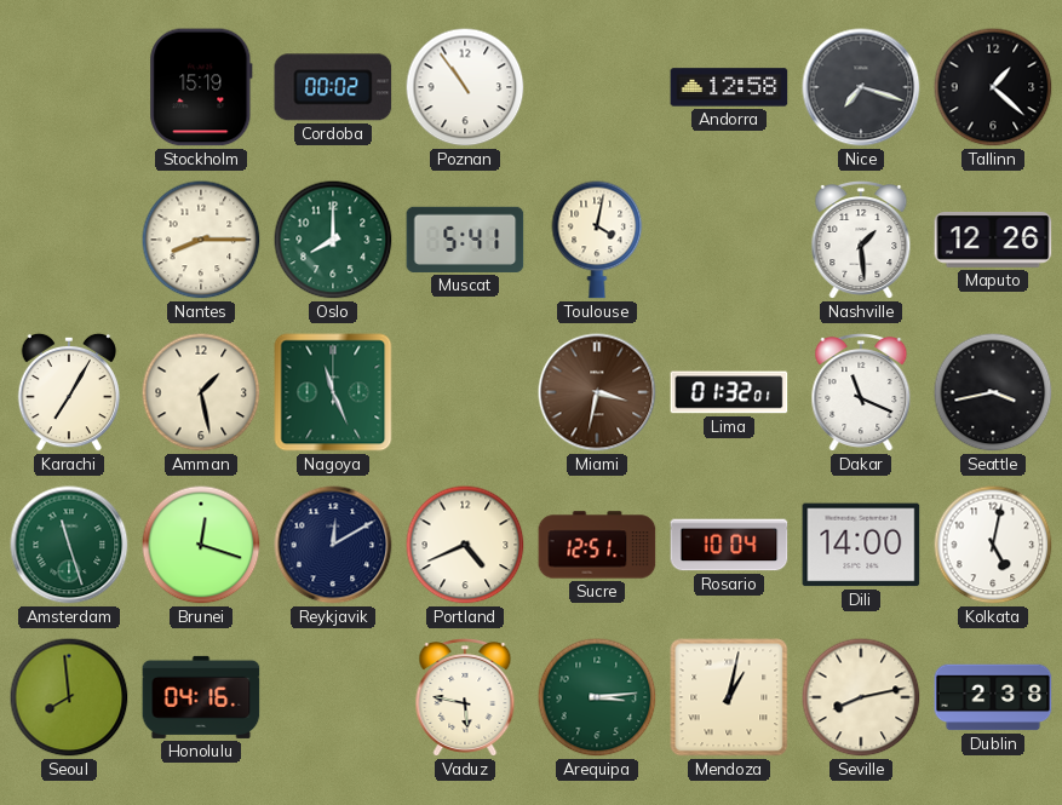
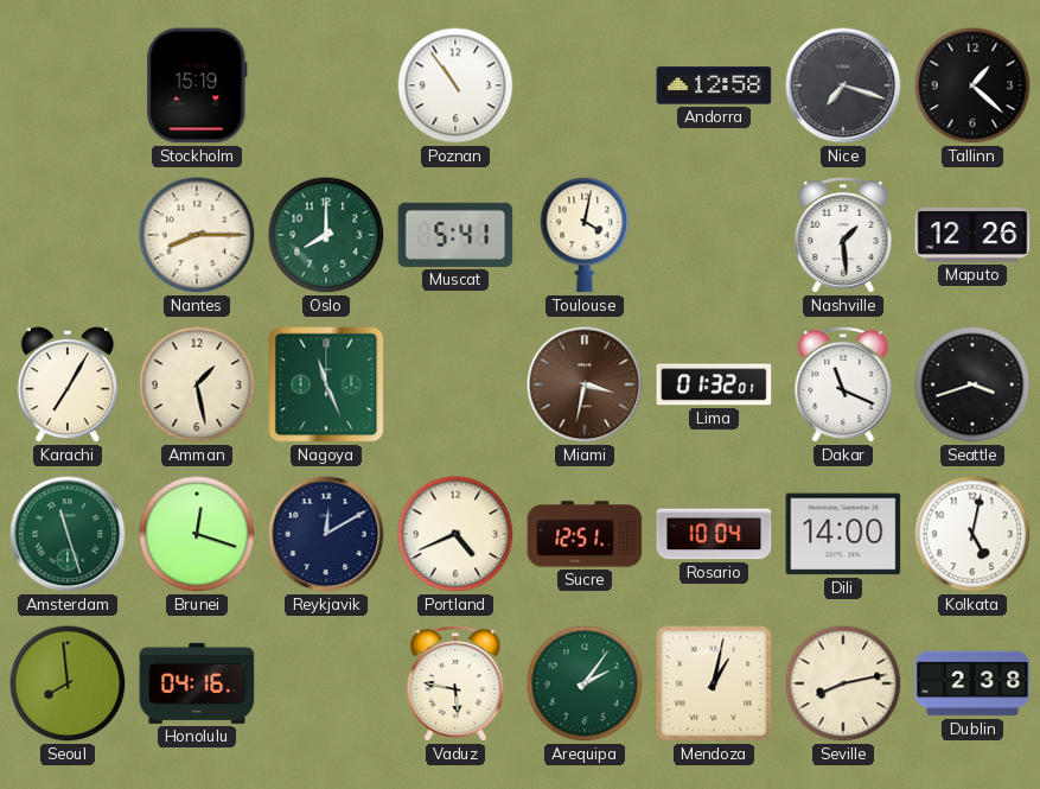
Cordoba: 00:02 -> none (333, 87)
Seattle: 3:43 -> 3:42 (972, 384)
Arequipa: 3:14 -> 2:06 (585, 683)
